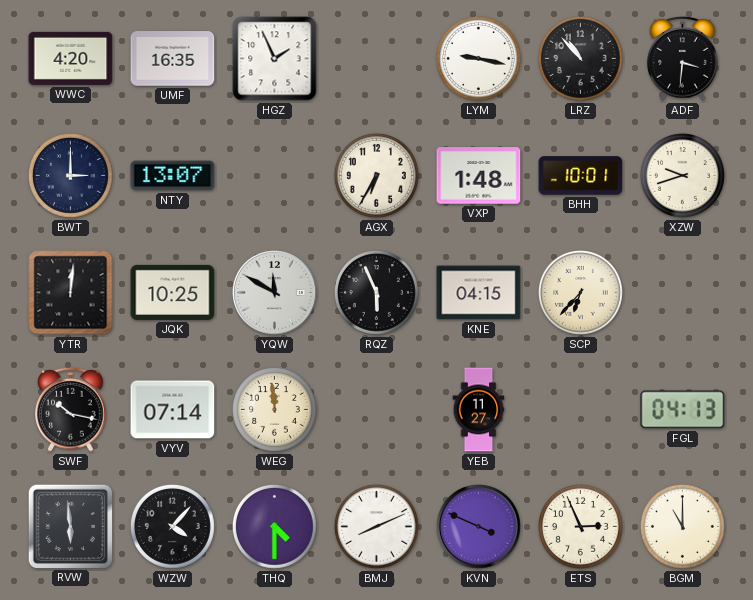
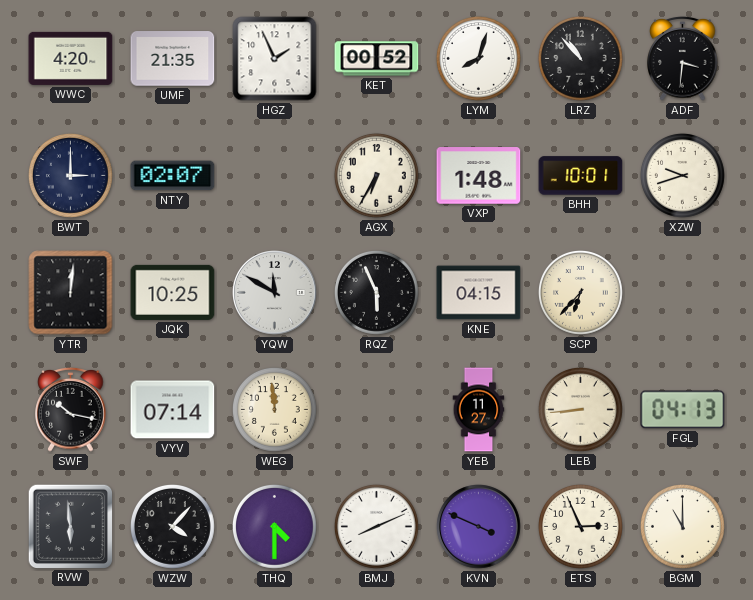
UMF: 16:35 -> 21:35 (173, 59)
KET: none -> 00:52 (377, 59)
LYM: 9:17 -> 8:03 (478, 58)
NTY: 13:07 -> 02:07 (173, 176)
LEB: none -> 8:44 (580, 409)
